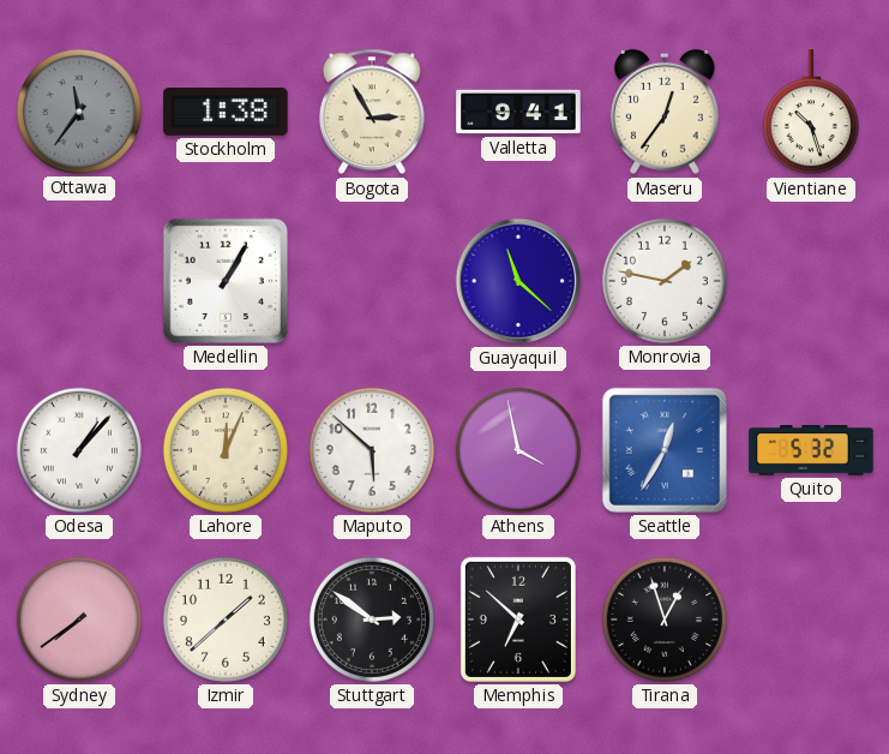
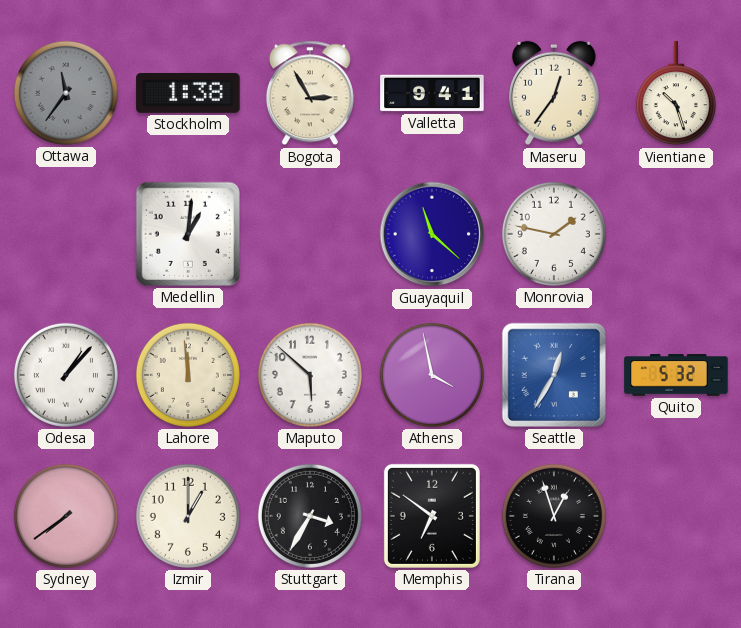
Medellin: 1:05 -> 1:01 (188, 234)
Lahore: 12:04 -> 11:59 (188, 375)
Izmir: 1:38 -> 1:00 (188, 516)
Stuttgart: 2:51 -> 3:35 (310, 516)
Memphis: 6:52 -> 6:51 (432, 516)
